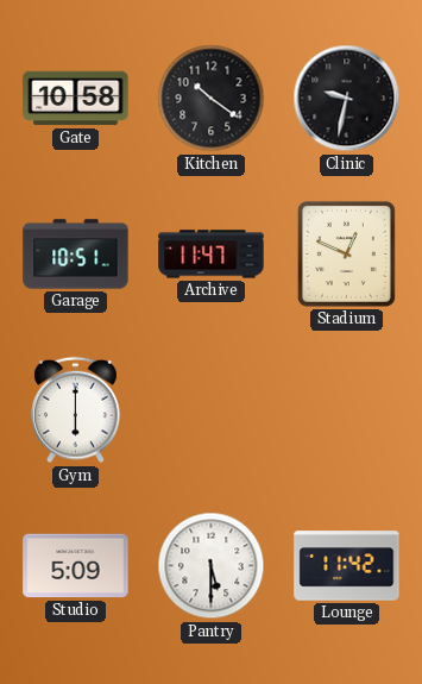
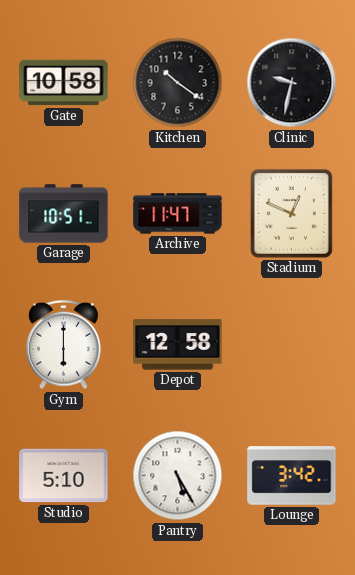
Depot: none -> 12:58 (178, 345)
Studio: 5:09 -> 5:10 (64, 476)
Pantry: 5:30 -> 5:25 (178, 476)
Lounge: 11:42 -> 3:42 (292, 476)
